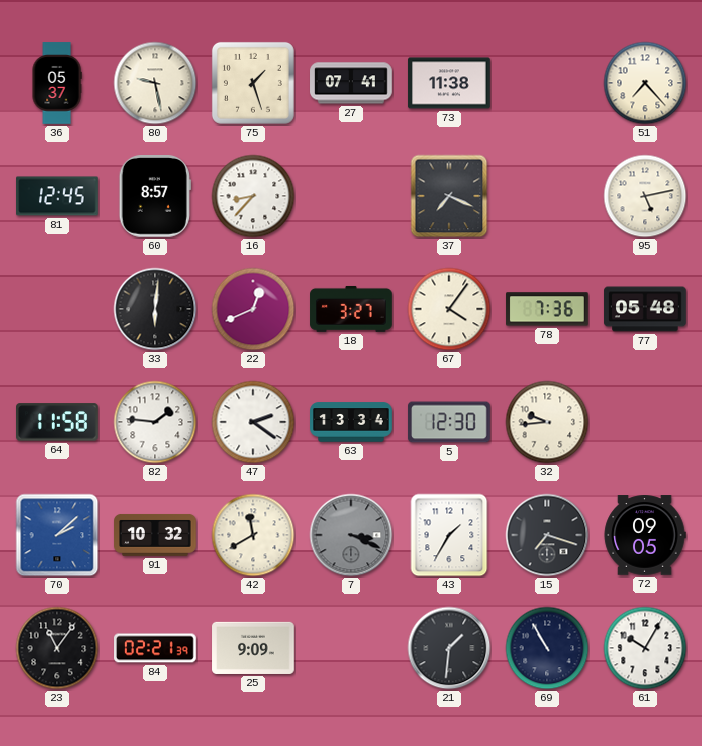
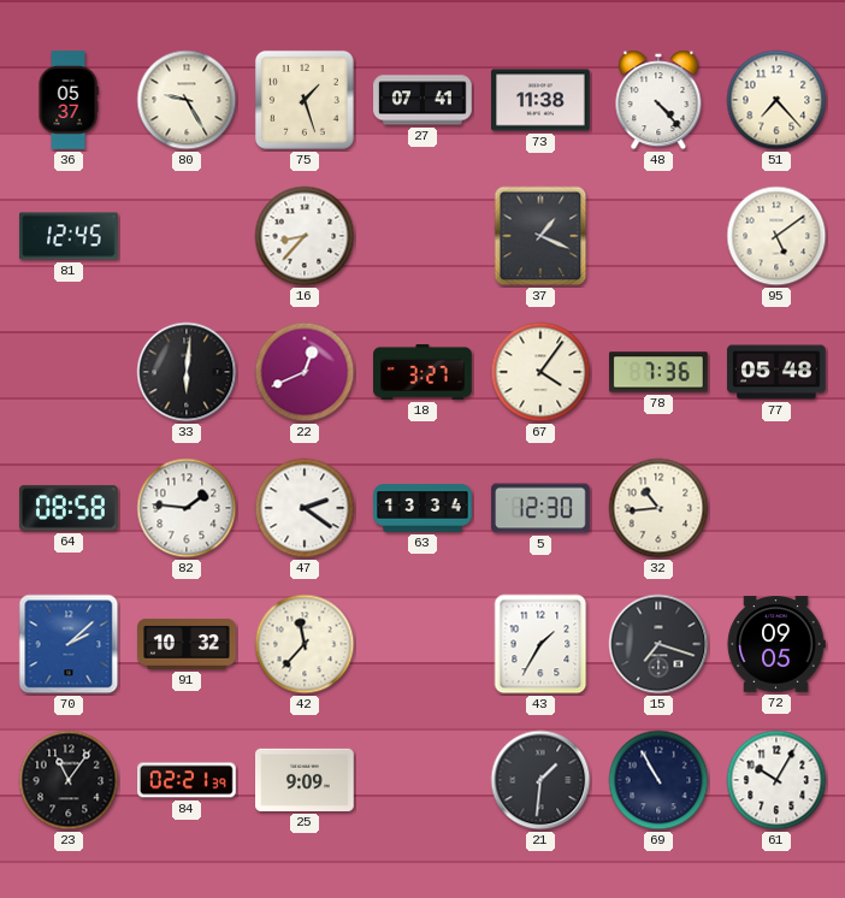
80: 9:28 -> 9:25 (187, 100)
48: none -> 4:23 (658, 100)
60: 8:57 -> none (155, 197)
37: 7:19 -> 1:19 (540, 236)
95: 5:13 -> 5:09 (776, 236)
64: 11:58 -> 08:58 (70, 508)
32: 9:44 -> 10:44 (658, 508)
42: 11:40 -> 11:37 (305, 644)
7: 3:19 -> none (351, 535)
